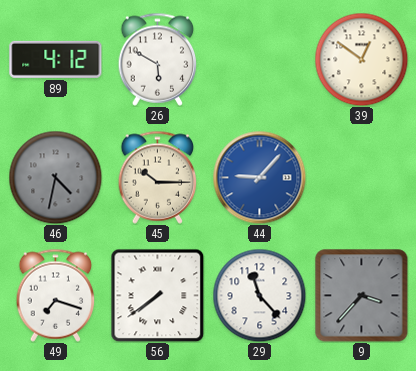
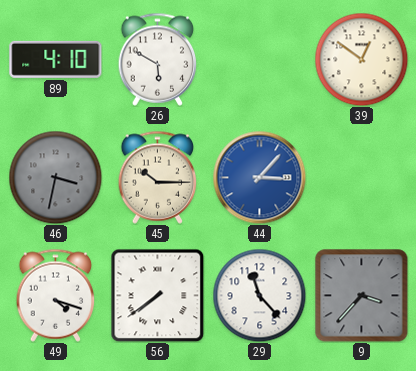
89: 4:12 -> 4:10 (56, 59)
46: 4:32 -> 3:32 (55, 177)
44: 9:07 -> 3:07 (259, 177)
49: 7:18 -> 4:18 (56, 295)
